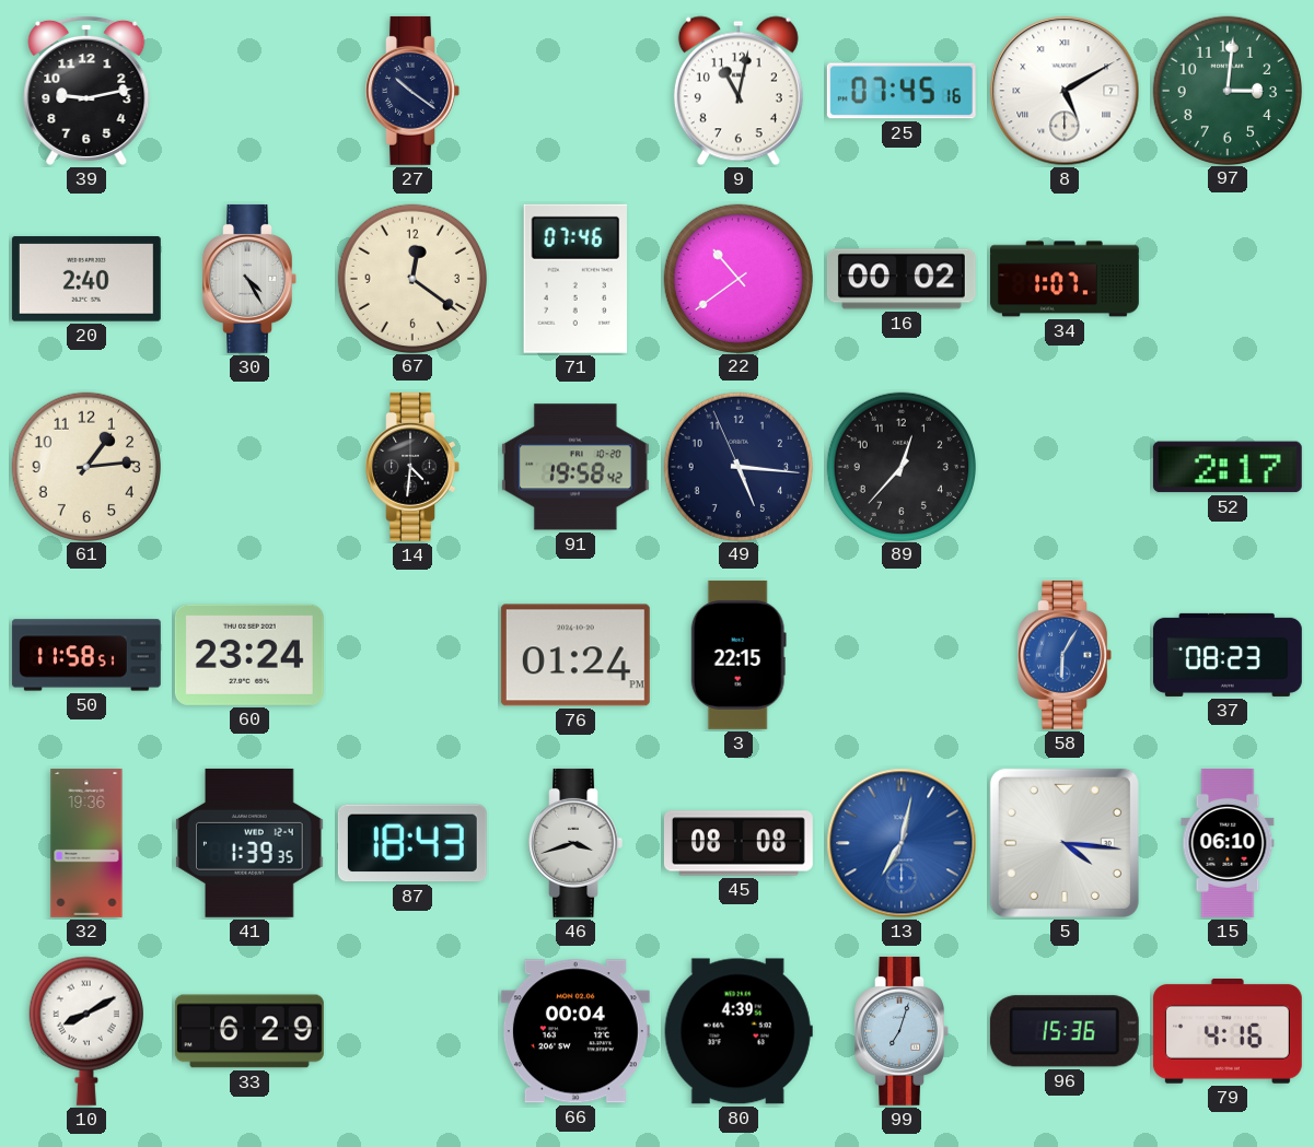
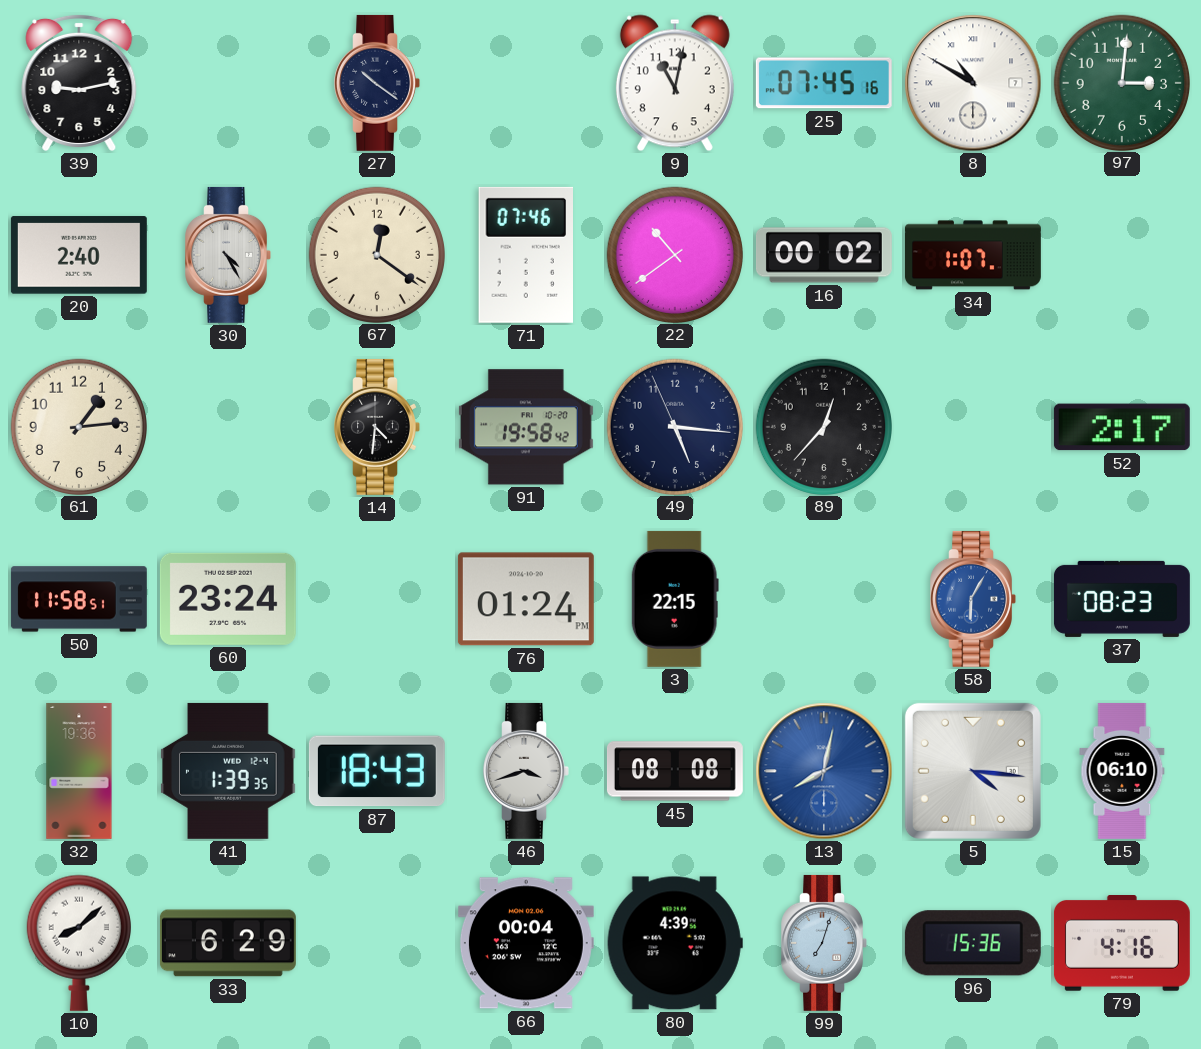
8: 5:10 -> 10:50 (973, 83)
13: 7:02 -> 8:02 (824, 771)
10: 8:10 -> 8:08 (79, 943)
